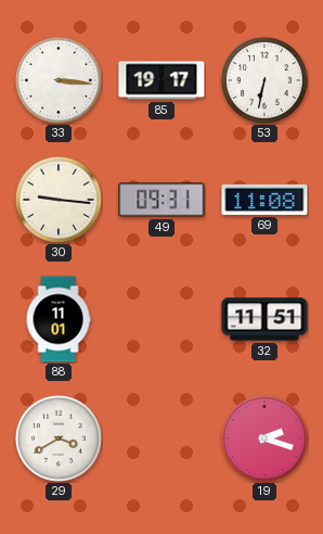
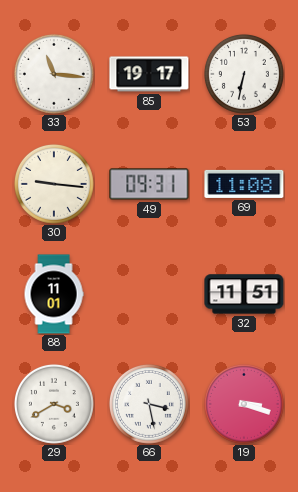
33: 3:16 -> 11:16 (54, 74)
66: none -> 3:28 (149, 404)
19: 2:18 -> 3:18 (244, 404)
